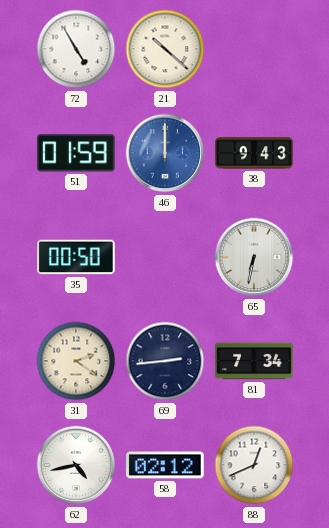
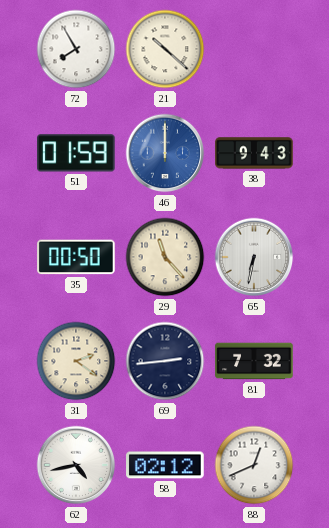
72: 4:55 -> 7:55 (76, 49)
29: none -> 11:23 (165, 257)
81: 7:34 -> 7:32 (254, 361)
